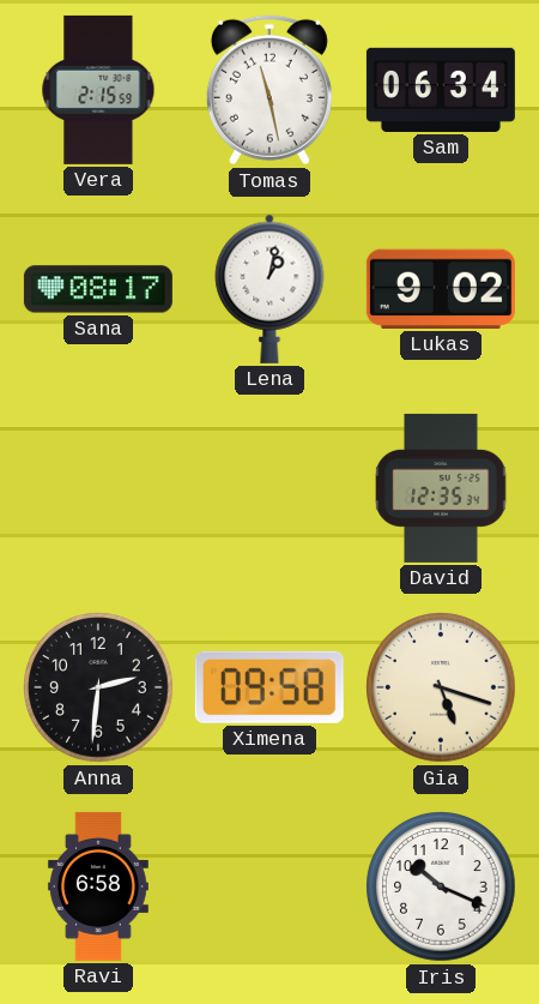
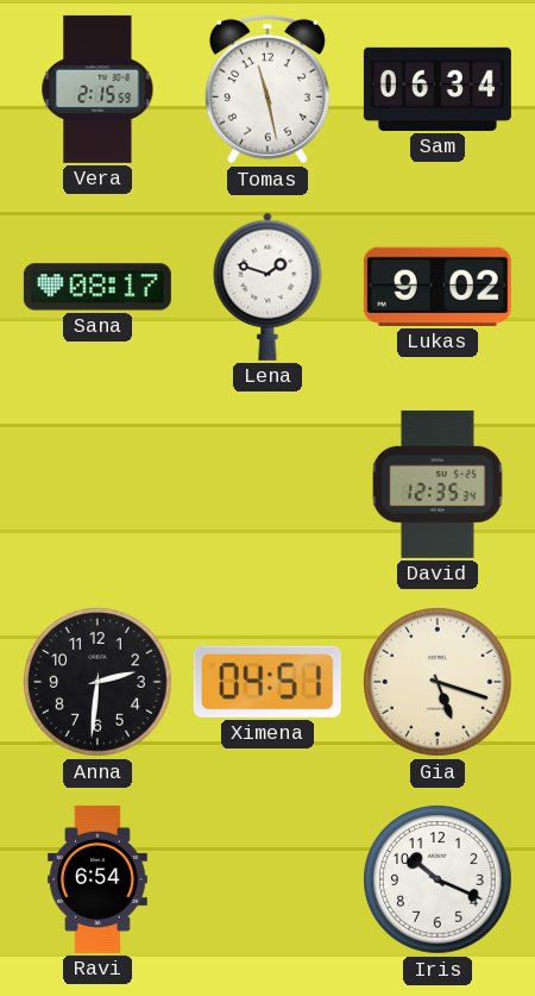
Lena: 1:02 -> 1:48 (267, 287)
Ximena: 09:58 -> 04:51 (267, 682)
Ravi: 6:58 -> 6:54 (97, 879)
